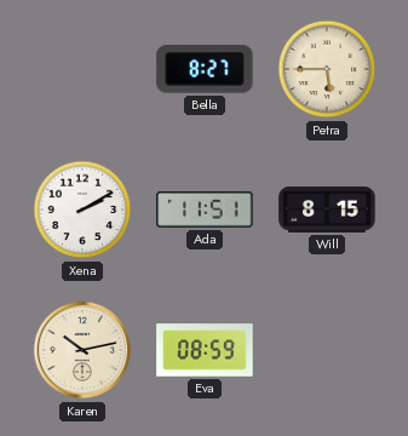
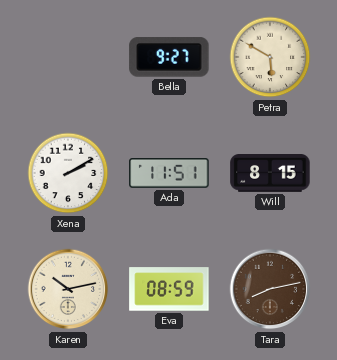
Bella: 8:27 -> 9:27 (169, 57)
Petra: 5:45 -> 5:50 (270, 57)
Tara: none -> 8:13 (270, 289)
